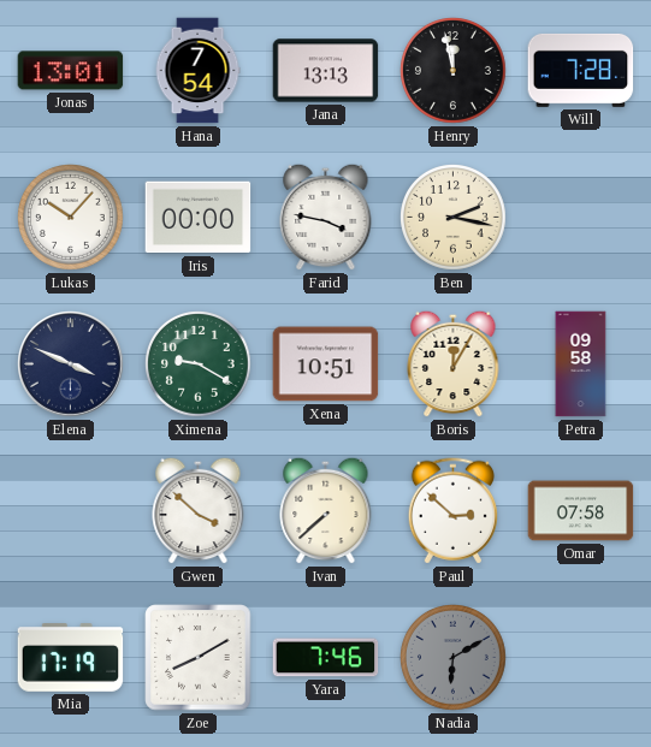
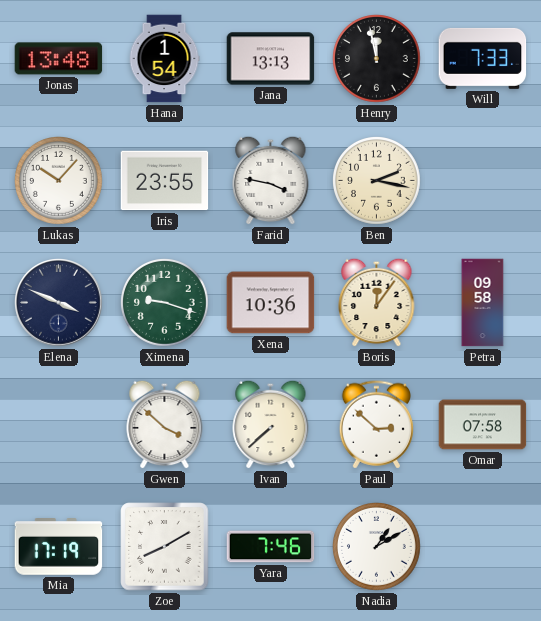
Jonas: 13:01 -> 13:48 (59, 59)
Hana: 7:54 -> 1:54 (164, 59)
Will: 7:28 -> 7:33 (483, 58)
Iris: 00:00 -> 23:55 (165, 181)
Ximena: 9:20 -> 9:18 (165, 303)
Xena: 10:51 -> 10:36 (271, 303)
Boris: 12:05 -> 12:06 (377, 302)
Nadia: 6:10 -> 1:10 (377, 547)
Nadia dial: grey -> white (377, 547)
